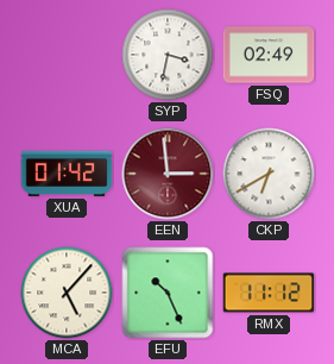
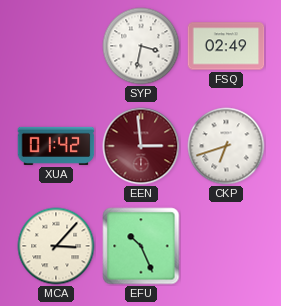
CKP: 6:40 -> 6:42 (226, 146)
MCA: 5:07 -> 3:07 (56, 246)
RMX: 11:12 -> none (269, 293)
